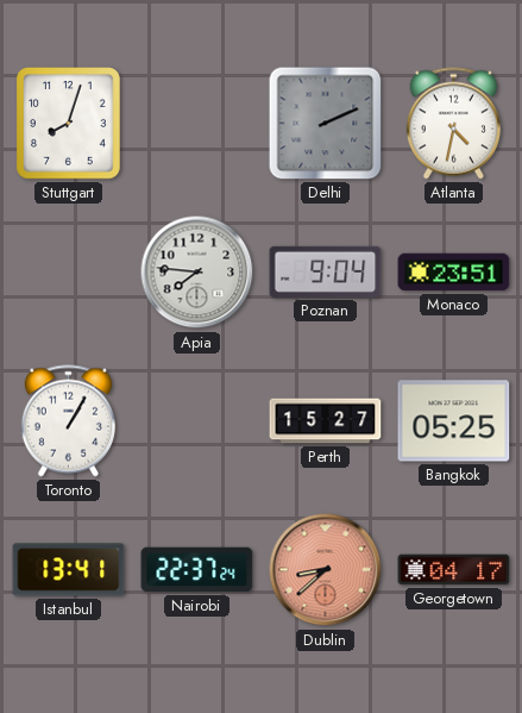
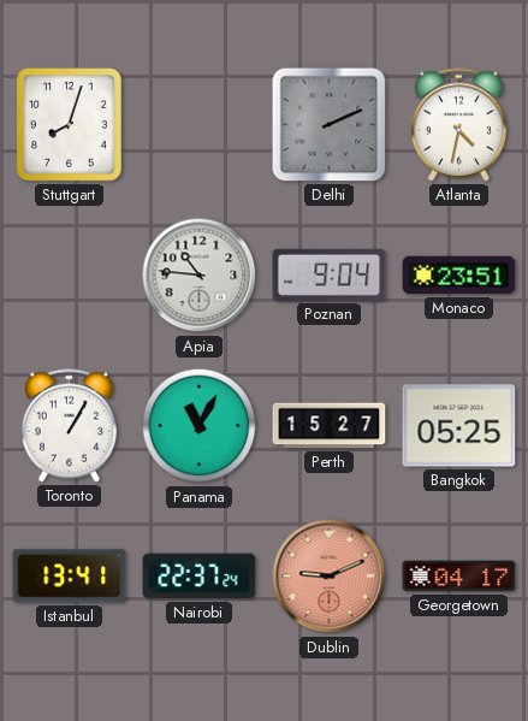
Apia: 7:46 -> 10:46 (200, 276)
Panama: none -> 11:05 (200, 426)
Dublin: 8:38 -> 9:11 (330, 577)
